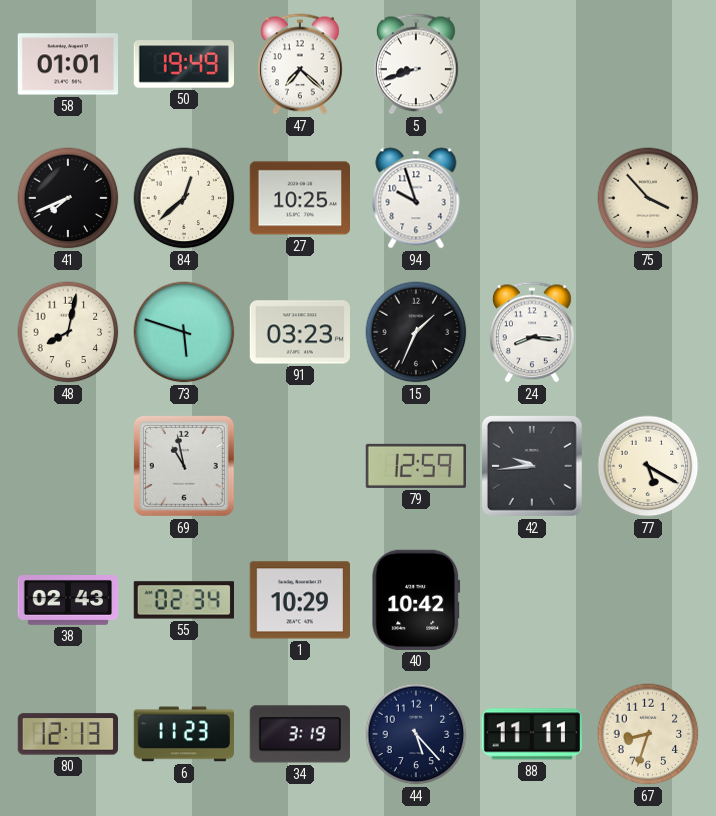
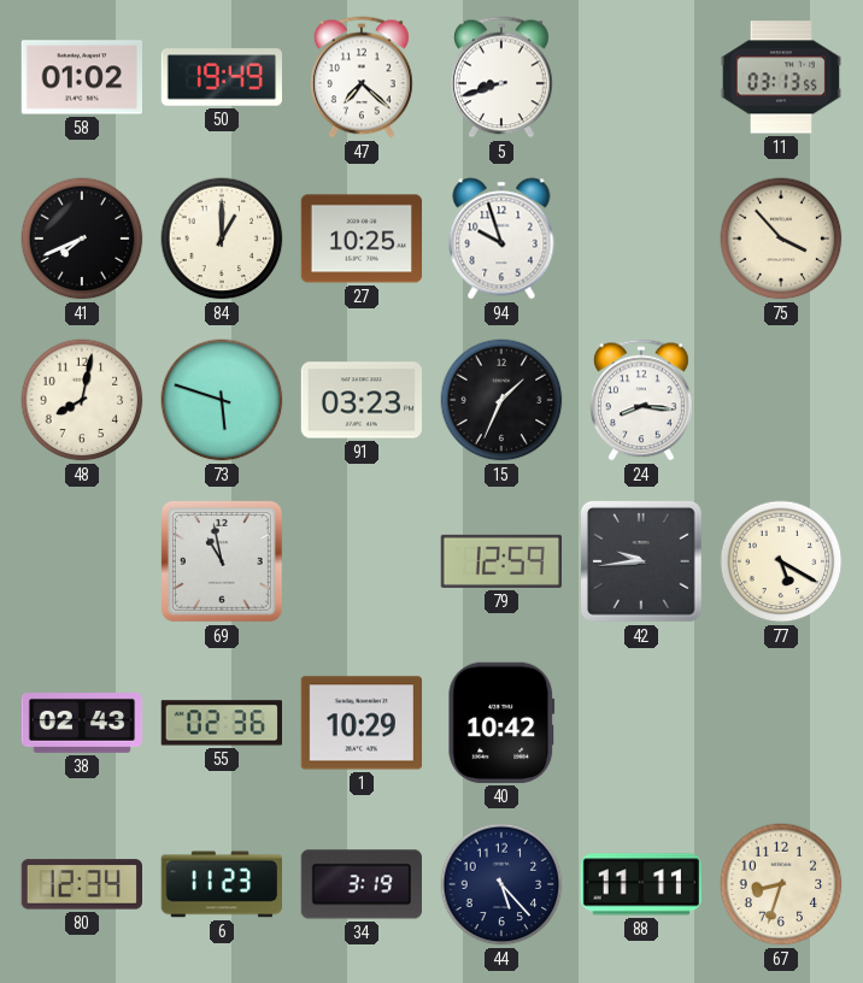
58: 01:01 -> 01:02 (81, 77)
11: none -> 03:13 (780, 77)
84: 12:38 -> 1:00 (222, 239)
55: 02:34 -> 02:36 (221, 723)
80: 12:13 -> 12:34 (81, 884)
